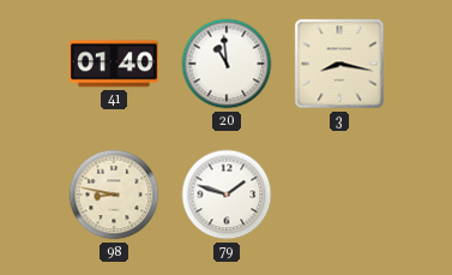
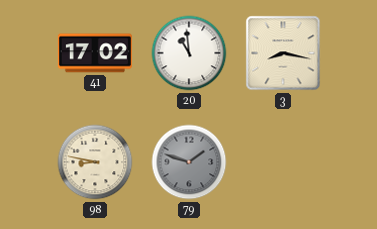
41: 01:40 -> 17:02 (95, 53)
79 dial: white -> grey (189, 162)
